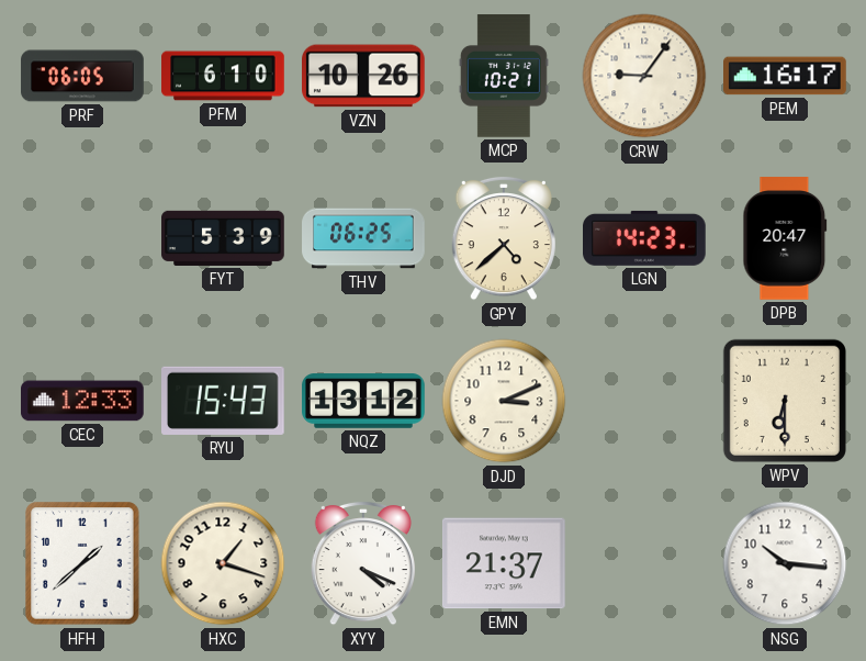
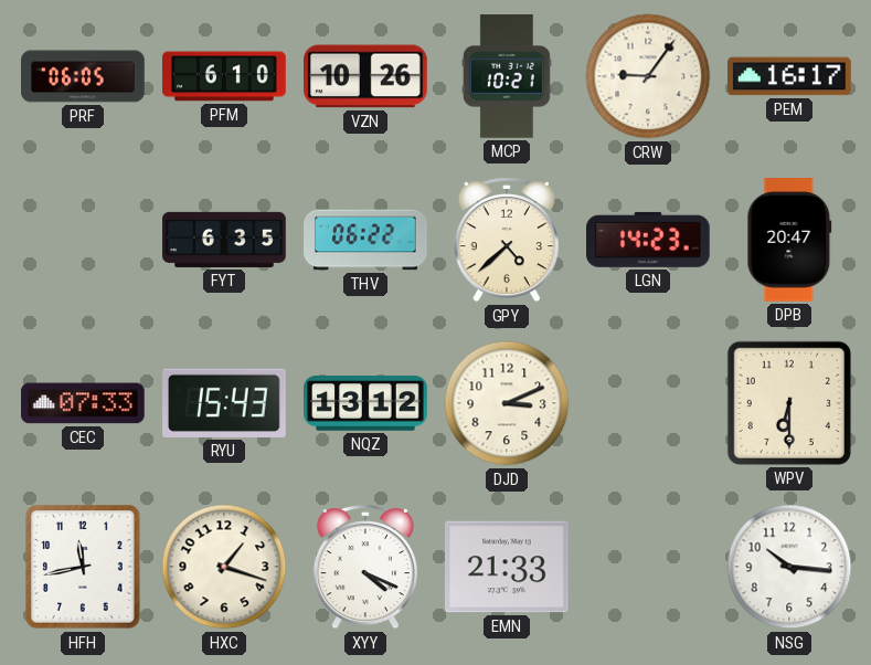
FYT: 5:39 -> 6:35 (224, 240)
THV: 06:25 -> 06:22 (365, 240)
CEC: 12:33 -> 07:33 (84, 403)
HFH: 1:38 -> 11:43 (83, 567)
EMN: 21:37 -> 21:33 (508, 567)
